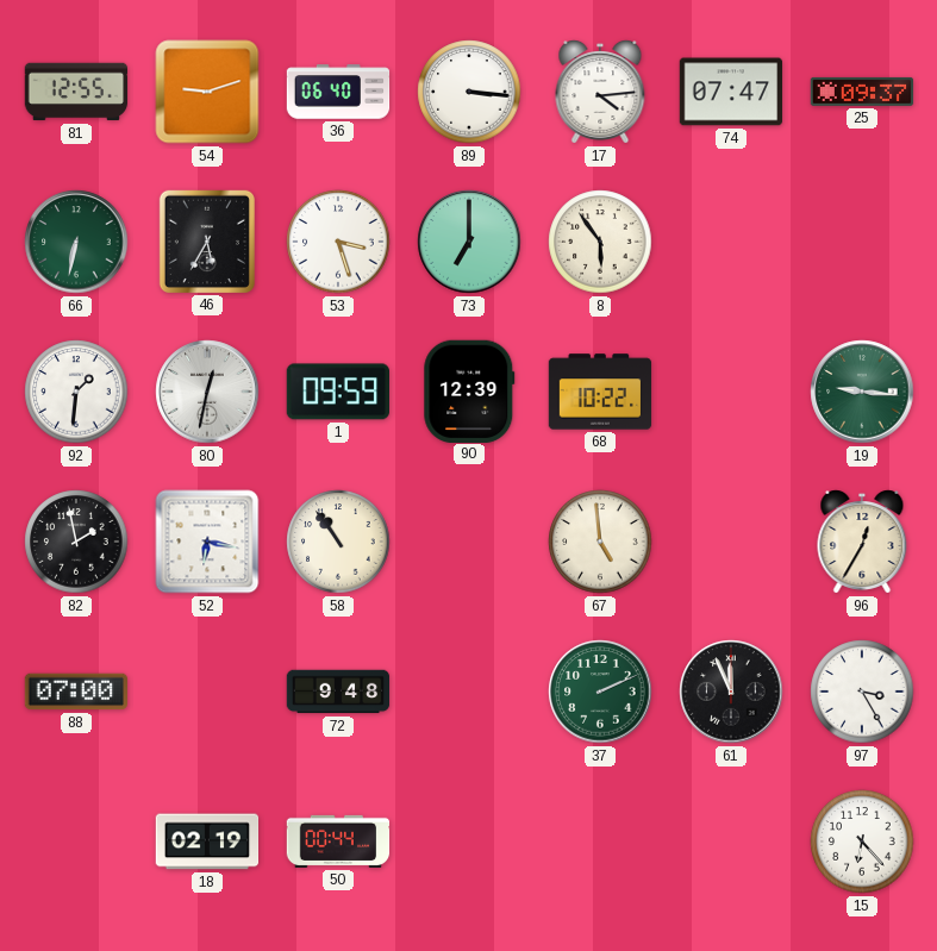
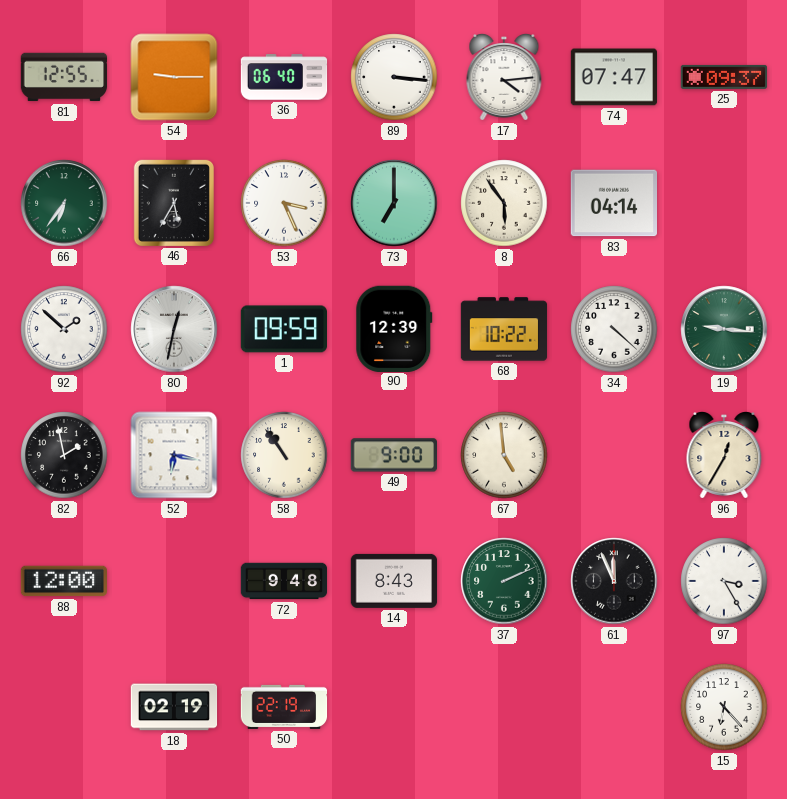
54: 9:12 -> 9:15 (174, 77)
66: 6:32 -> 6:36 (64, 203)
53: 3:27 -> 3:26 (284, 203)
83: none -> 04:14 (613, 203)
92: 1:31 -> 1:52 (64, 329)
34: none -> 4:22 (614, 329)
49: none -> 9:00 (393, 455)
88: 07:00 -> 12:00 (64, 581)
14: none -> 8:43 (394, 581)
50: 00:44 -> 22:19 (284, 707)
